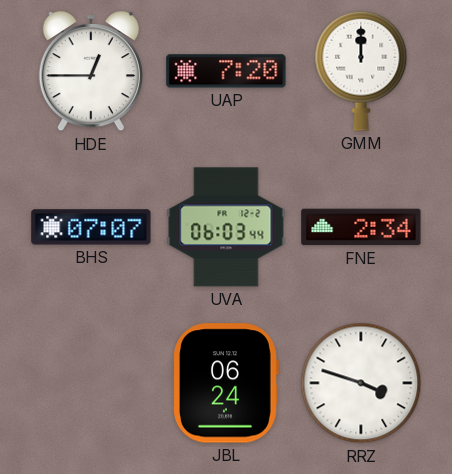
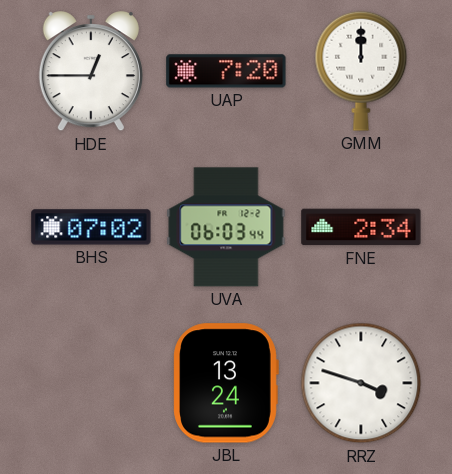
BHS: 07:07 -> 07:02 (91, 227)
JBL: 06:24 -> 13:24 (226, 383)
